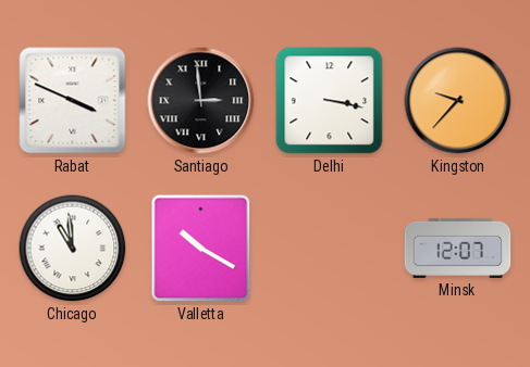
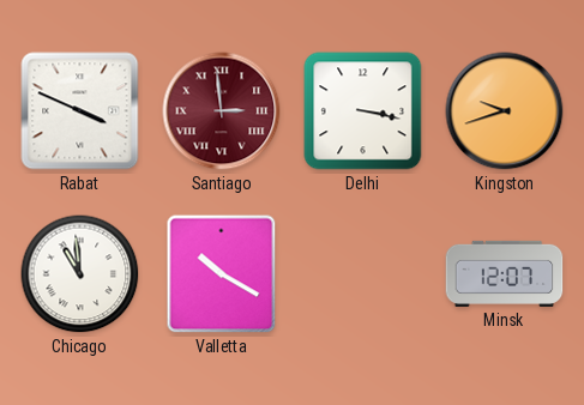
Santiago dial: black -> burgundy (222, 111)
Kingston: 9:37 -> 9:42 (505, 111)
